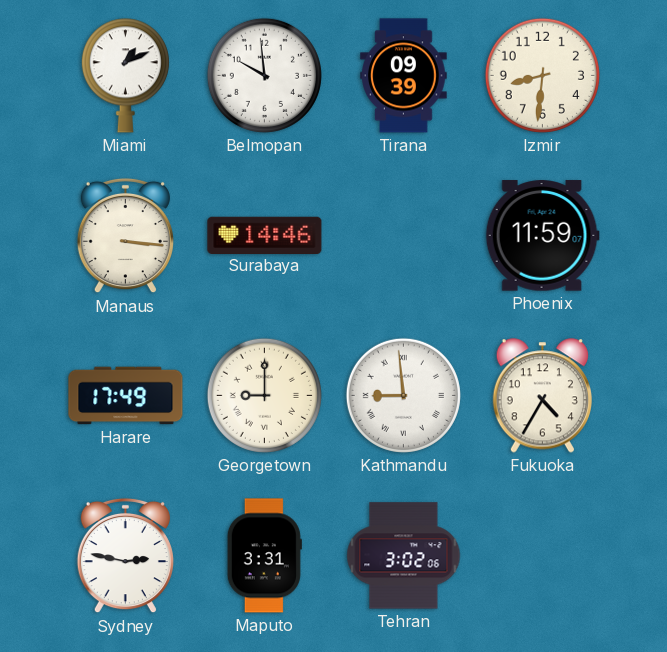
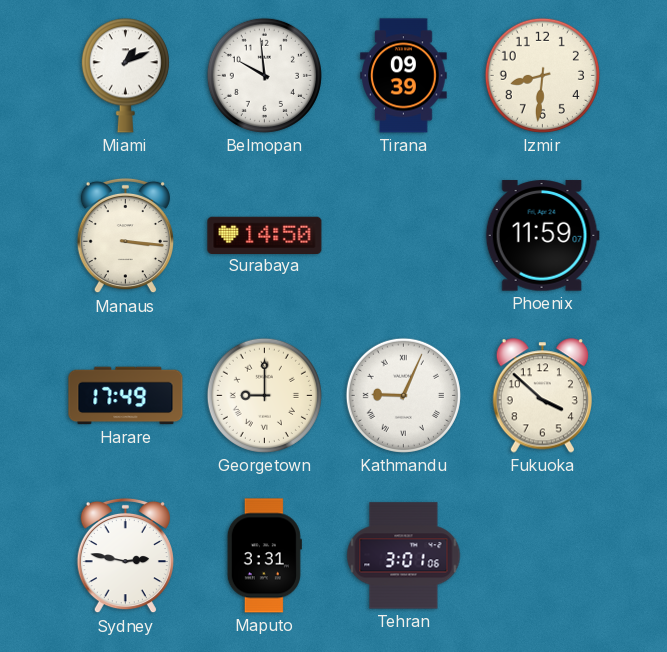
Surabaya: 14:46 -> 14:50 (265, 235)
Kathmandu: 8:59 -> 9:04 (403, 395)
Fukuoka: 4:35 -> 3:52 (542, 396)
Tehran: 3:02 -> 3:01 (404, 556)
